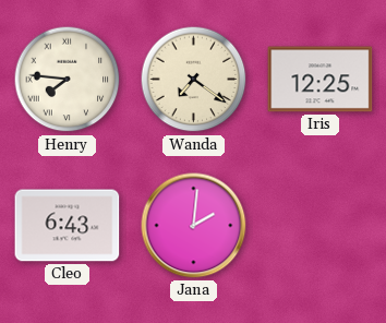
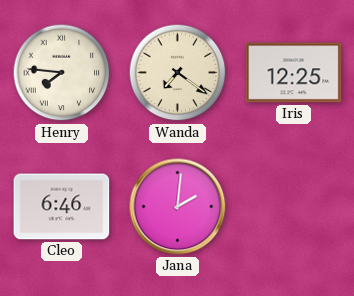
Cleo: 6:43 -> 6:46 (62, 207)
